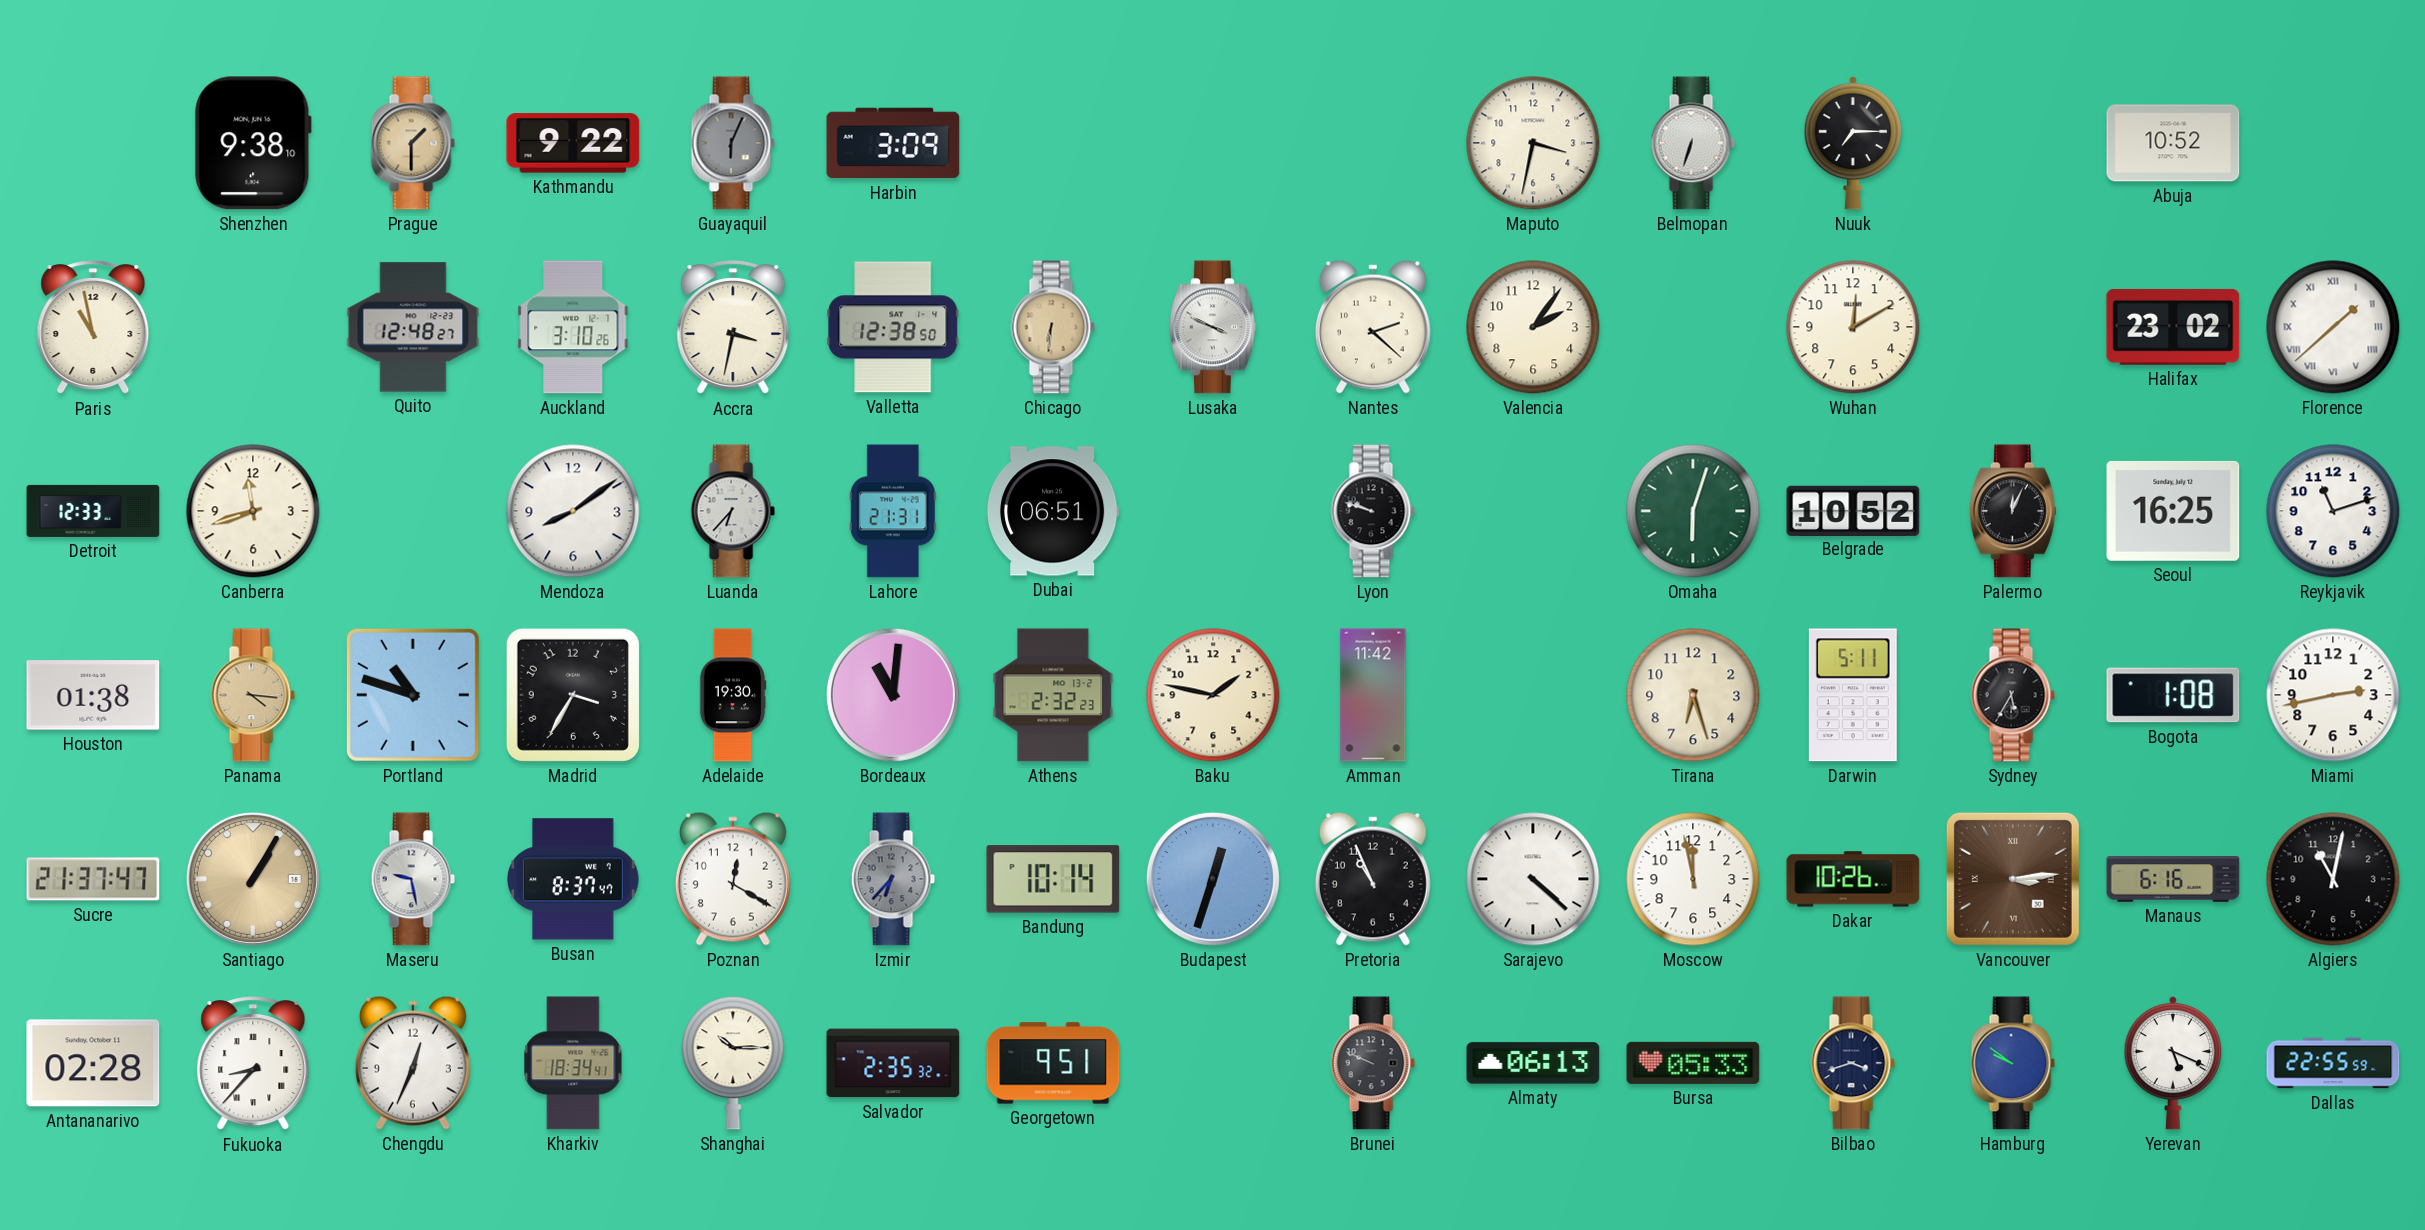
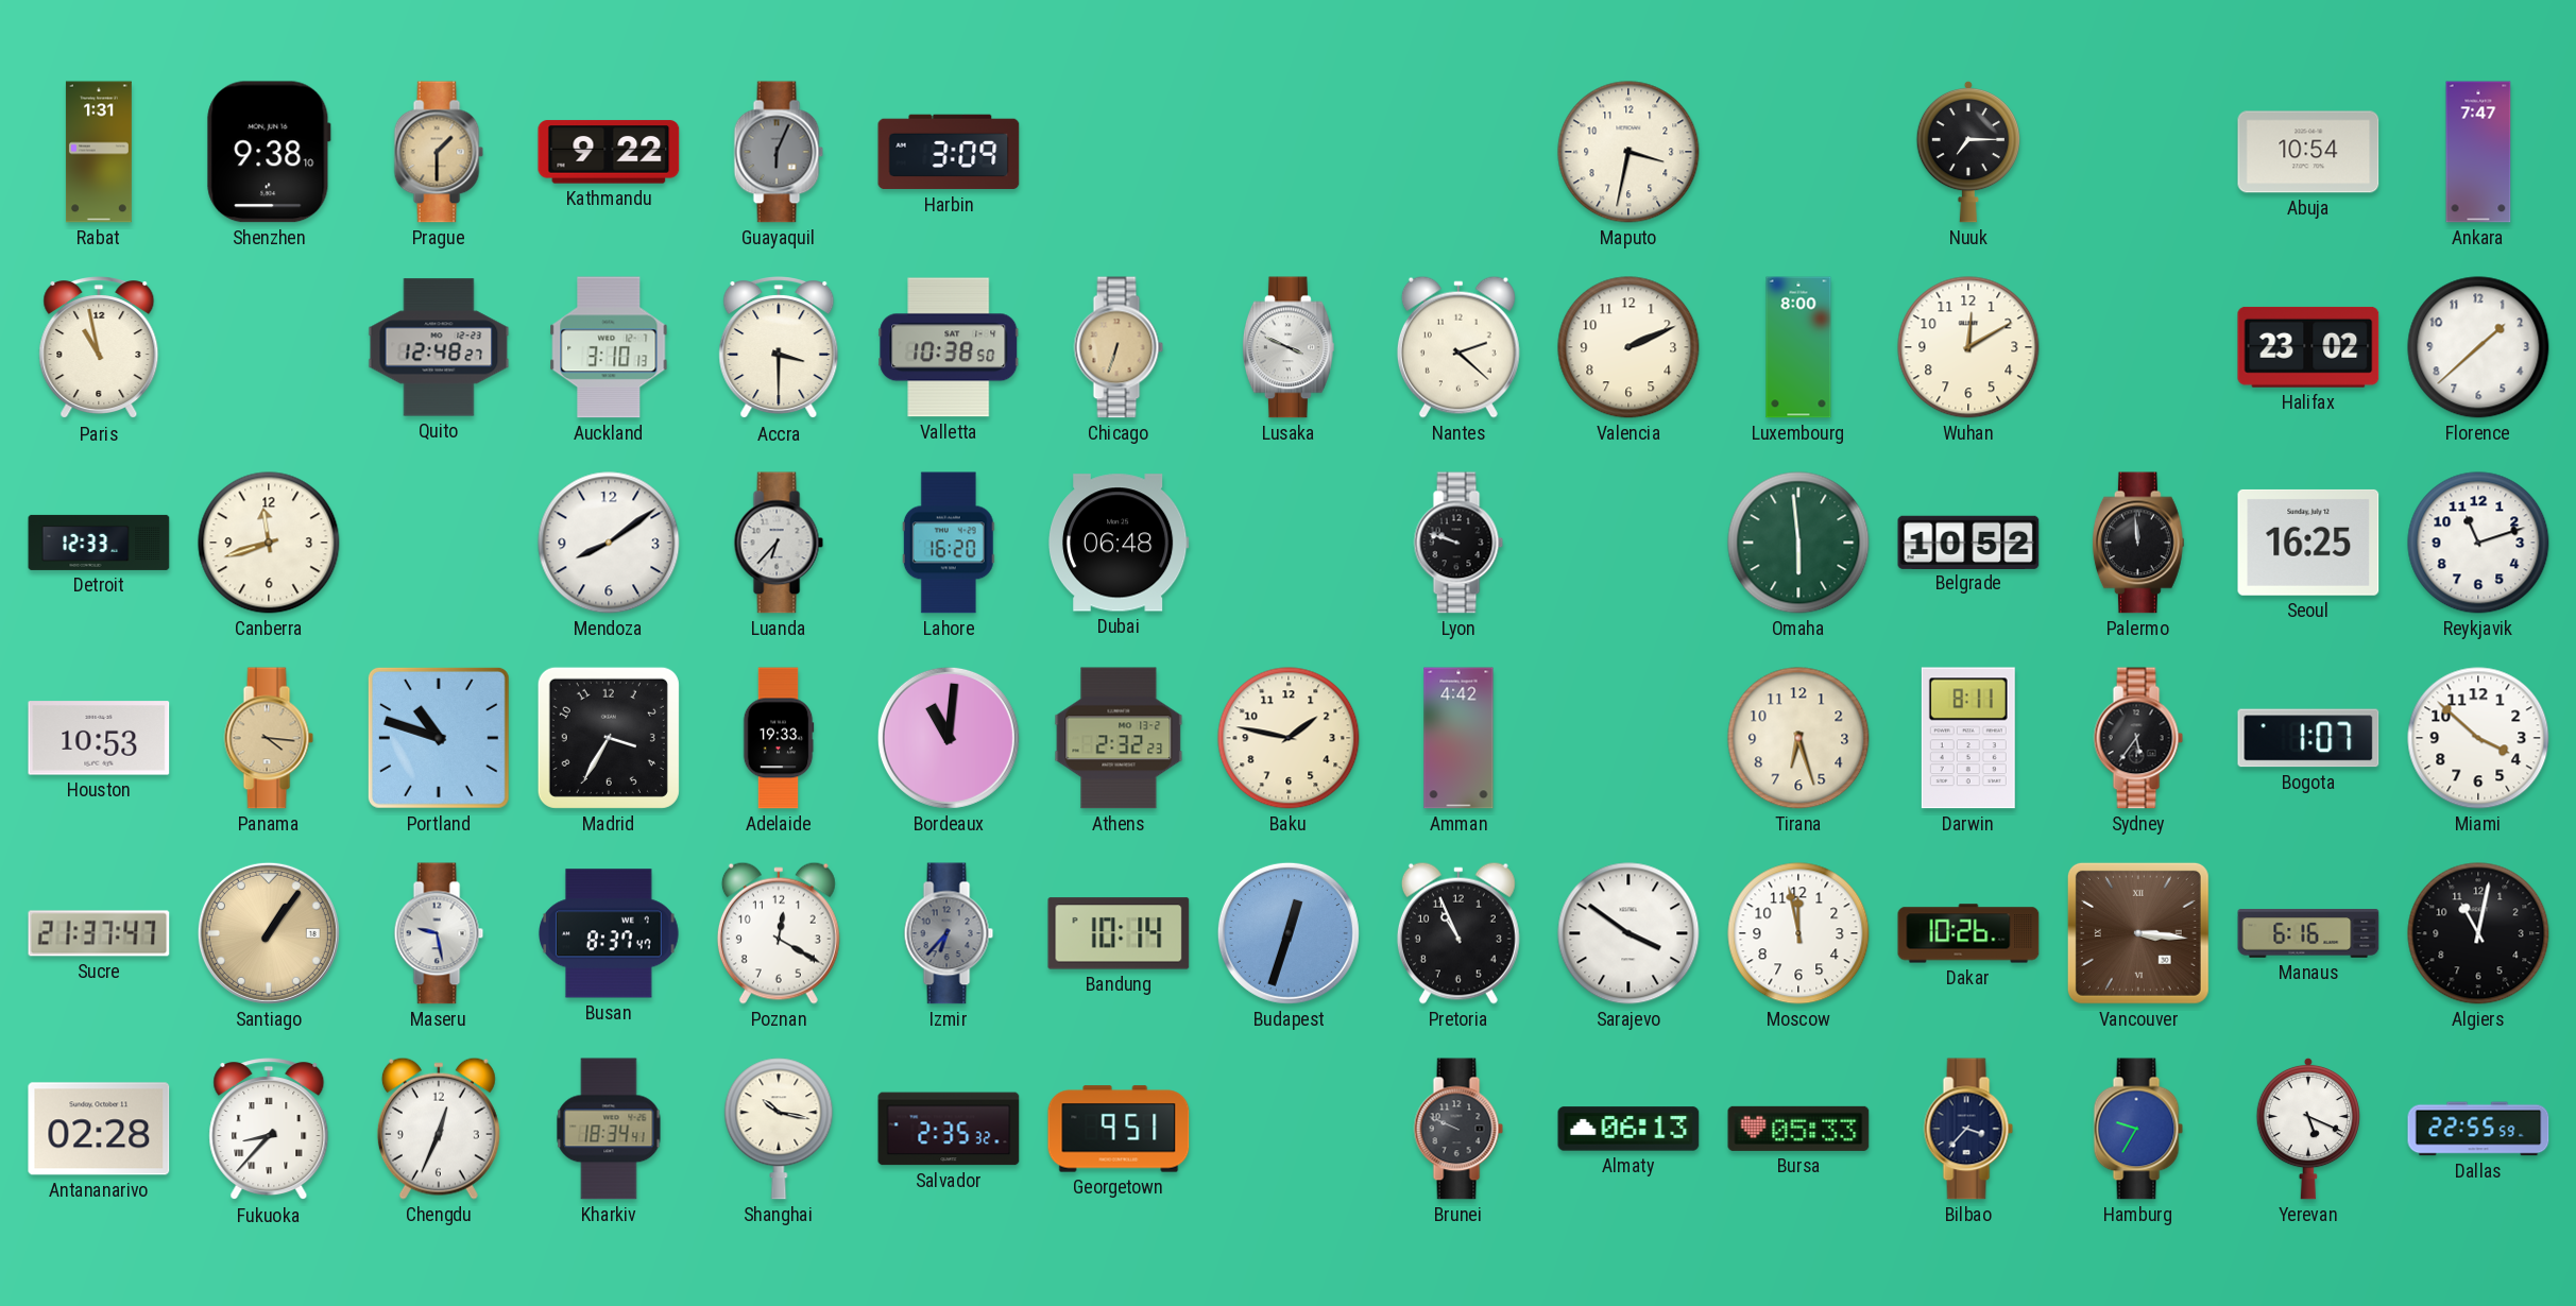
Rabat: none -> 1:31 (99, 152)
Belmopan: 6:33 -> none (1693, 143)
Abuja: 10:52 -> 10:54 (2308, 152)
Ankara: none -> 7:47 (2478, 152)
Auckland: 3:10:26 -> 3:10:13 (609, 347)
Accra: 3:32 -> 3:30 (779, 348)
Valletta: 12:38 -> 10:38 (949, 347)
Chicago: 6:31 -> 6:33 (1119, 347)
Valencia: 2:06 -> 2:11 (1628, 347)
Luxembourg: none -> 8:00 (1798, 347)
Florence numerals: Roman -> Arabic (2478, 347)
Lahore: 21:31 -> 16:20 (949, 543)
Dubai: 06:51 -> 06:48 (1119, 543)
Omaha: 6:03 -> 5:59 (1798, 543)
Palermo: 12:04 -> 11:59 (2138, 543)
Houston: 01:38 -> 10:53 (99, 738)
Adelaide: 19:30 -> 19:33 (779, 738)
Amman: 11:42 -> 4:42 (1458, 738)
Darwin: 5:11 -> 8:11 (1968, 738)
Sydney: 5:35 -> 5:36 (2138, 738)
Bogota: 1:08 -> 1:07 (2308, 738)
Miami: 2:43 -> 3:52 (2478, 738)
Santiago: 1:05 -> 1:06 (269, 933)
Sarajevo: 4:22 -> 3:51 (1628, 933)
Vancouver: 3:14 -> 3:16 (2138, 933)
Shanghai: 10:15 -> 10:17 (779, 1129)
Bilbao: 3:42 -> 3:37 (1968, 1129)
Hamburg: 9:51 -> 9:35 (2138, 1129)
